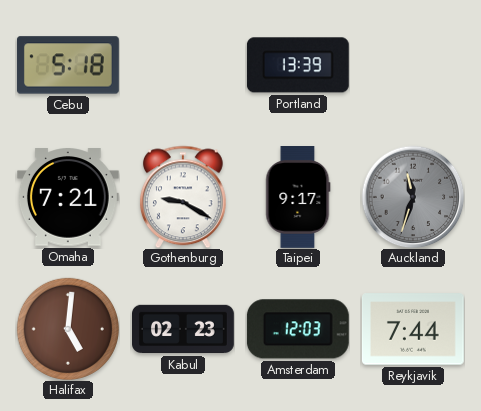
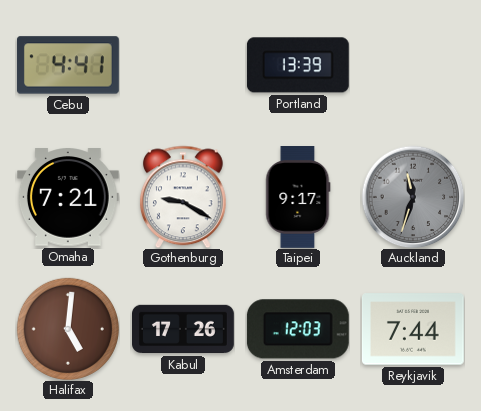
Cebu: 5:18 -> 4:41 (68, 65)
Kabul: 02:23 -> 17:26 (184, 329)
